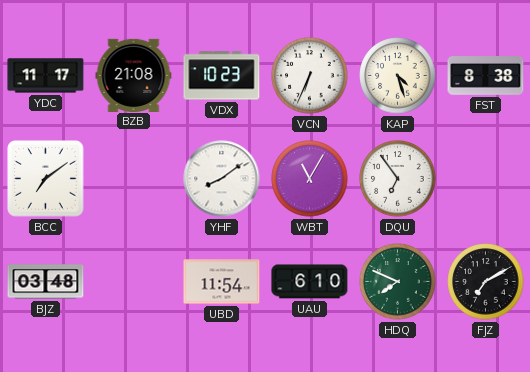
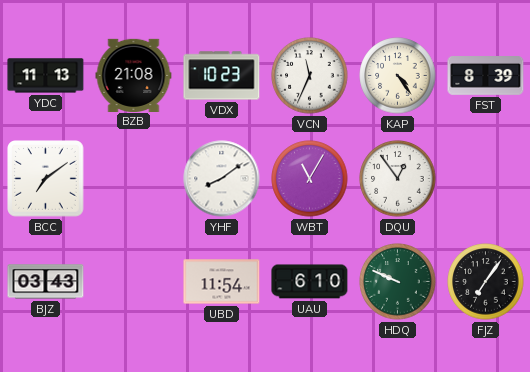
YDC: 11:17 -> 11:13 (46, 76)
VCN: 6:34 -> 11:34 (310, 76)
KAP: 4:27 -> 4:24 (398, 76)
FST: 8:38 -> 8:39 (486, 76)
DQU: 6:54 -> 12:54 (398, 179)
BJZ: 03:48 -> 03:43 (46, 282)
HDQ: 7:49 -> 9:49 (398, 282)
FJZ: 7:10 -> 7:06 (486, 282)
